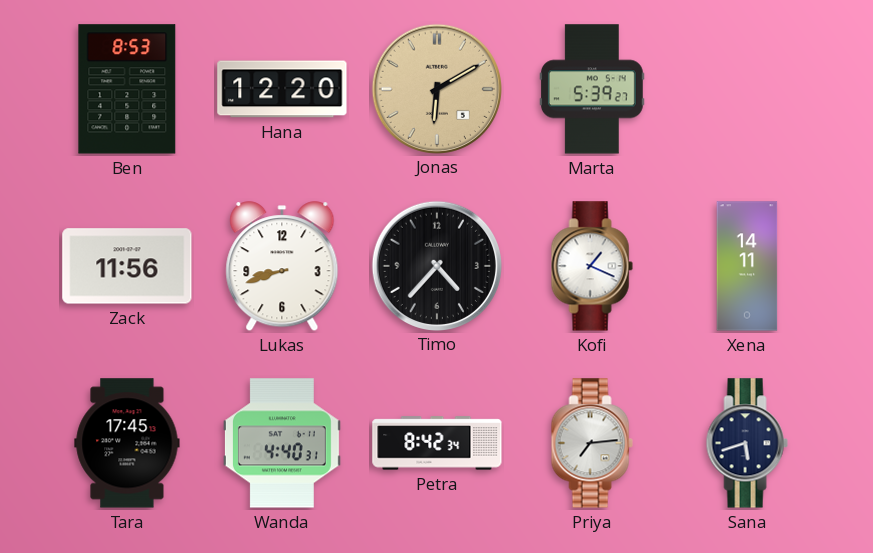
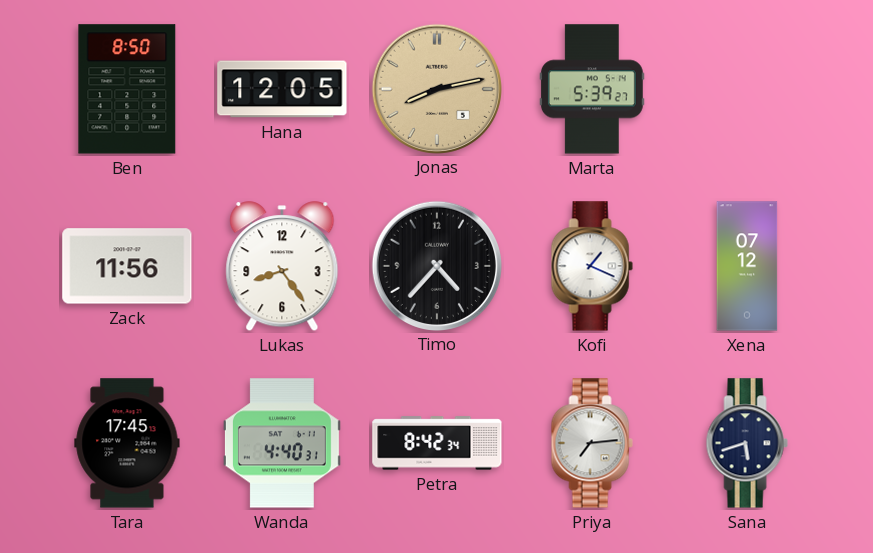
Ben: 8:53 -> 8:50 (127, 89)
Hana: 12:20 -> 12:05 (282, 89)
Jonas: 6:10 -> 8:13 (436, 88)
Lukas: 8:42 -> 8:24 (282, 267)
Xena: 14:11 -> 07:12 (747, 266)
